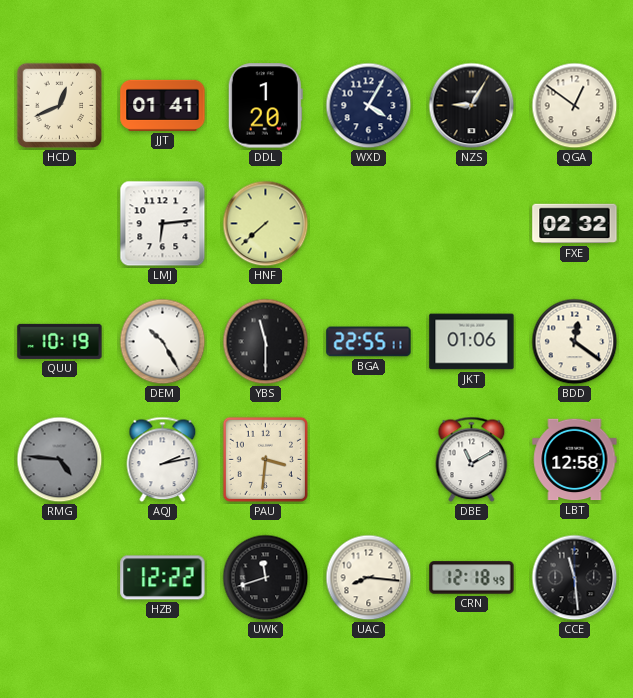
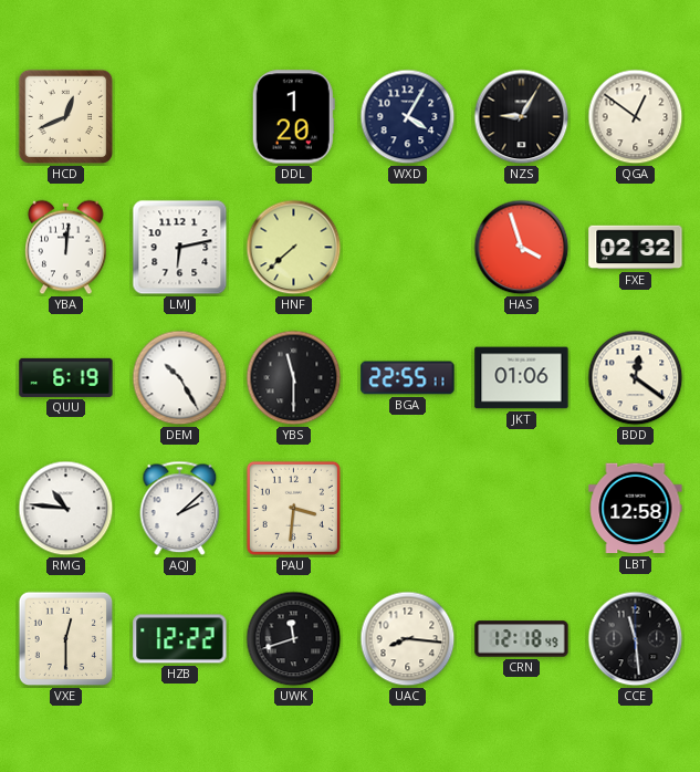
JJT: 01:41 -> none (163, 105)
YBA: none -> 12:01 (66, 248)
LMJ: 6:14 -> 6:13 (180, 248)
HAS: none -> 3:57 (522, 248)
QUU: 10:19 -> 6:19 (66, 377)
RMG: 4:46 -> 10:46 (66, 509)
RMG dial: grey -> white (66, 509)
AQJ: 2:13 -> 2:08 (180, 509)
DBE: 11:10 -> none (472, 460)
VXE: none -> 12:30 (66, 639)
